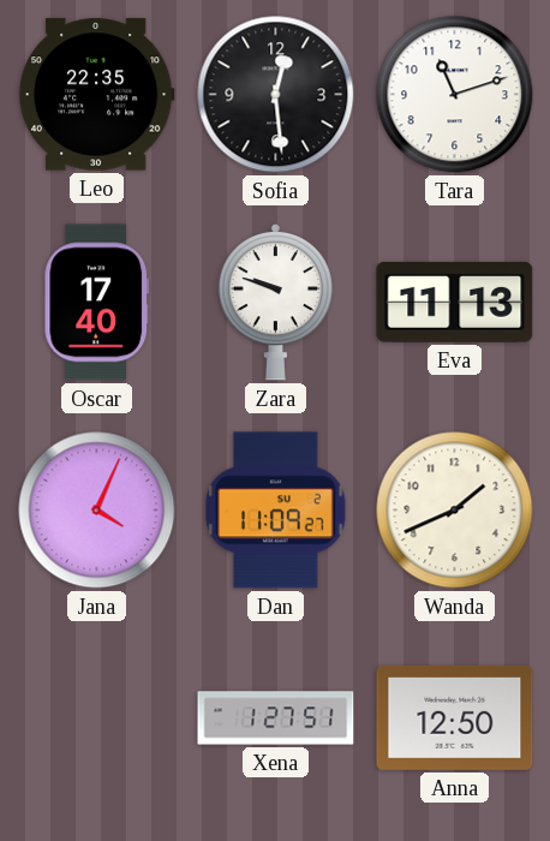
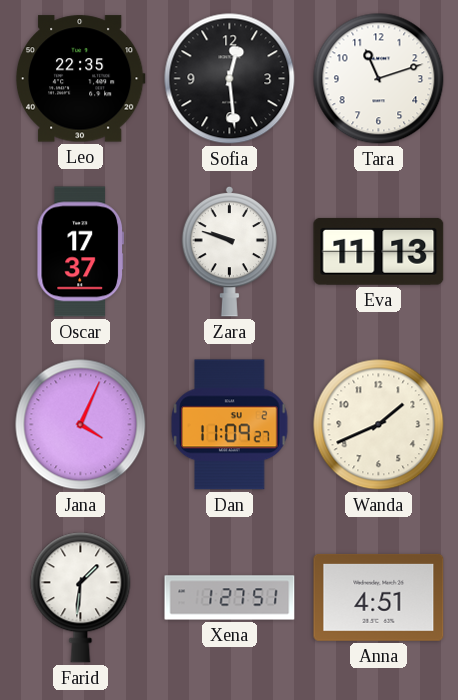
Oscar: 17:40 -> 17:37 (81, 252)
Farid: none -> 1:31 (81, 598)
Anna: 12:50 -> 4:51 (379, 597)
